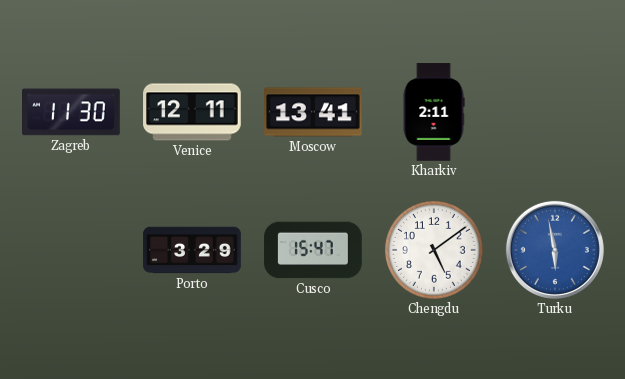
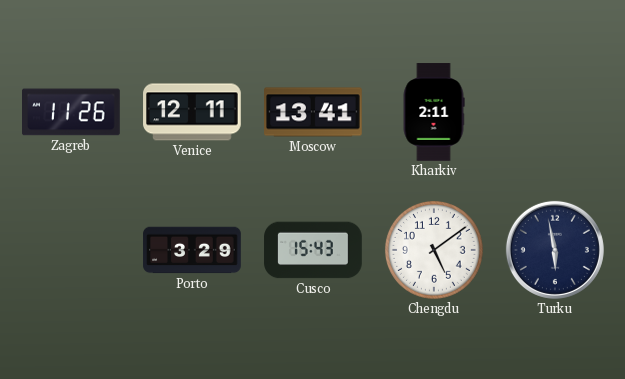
Zagreb: 11:30 -> 11:26 (72, 112)
Cusco: 15:47 -> 15:43 (313, 250)
Turku dial: blue -> navy (555, 250)
